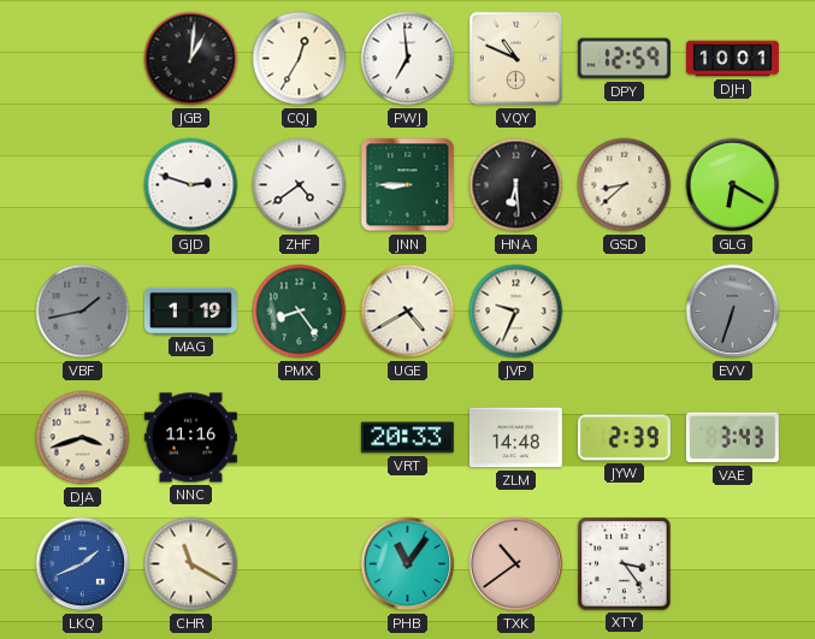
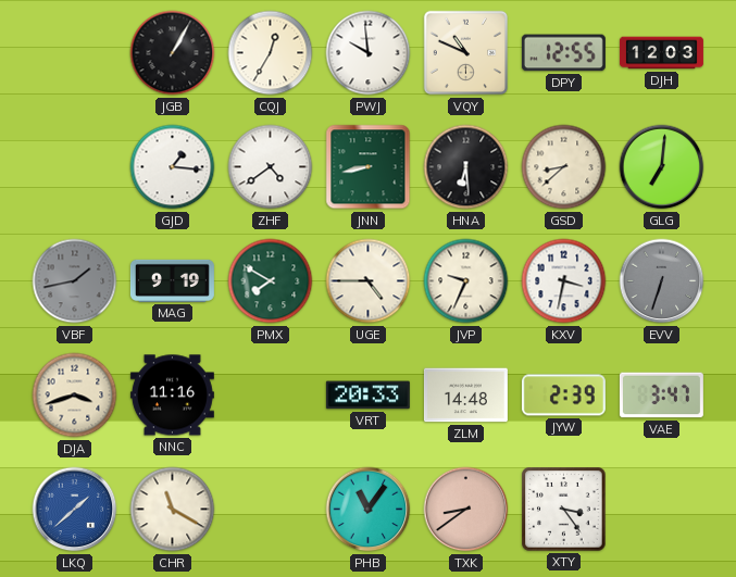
JGB: 1:01 -> 1:05 (173, 53)
PWJ: 6:59 -> 9:59 (369, 53)
DPY: 12:59 -> 12:55 (563, 53)
DJH: 10:01 -> 12:03 (661, 53)
GJD: 2:48 -> 1:16 (173, 167)
JNN: 8:45 -> 8:43 (369, 167)
GLG: 6:20 -> 7:01 (662, 167)
MAG: 1:19 -> 9:19 (172, 280)
PMX: 8:24 -> 7:50 (271, 281)
UGE: 4:40 -> 4:45 (369, 281)
KXV: none -> 3:32 (564, 281)
VAE: 3:43 -> 3:47 (661, 396)
LKQ: 1:41 -> 1:38 (75, 510)
TXK: 10:39 -> 8:39 (466, 510)
